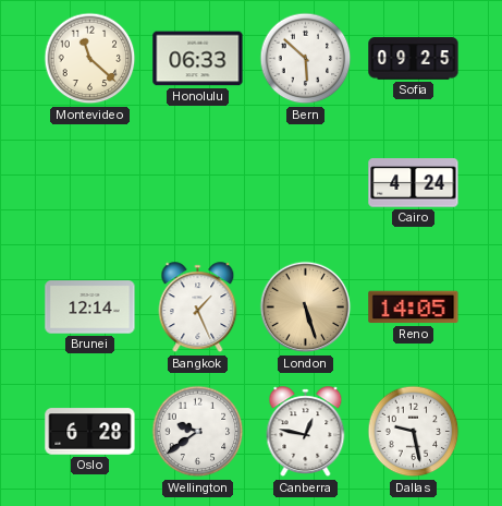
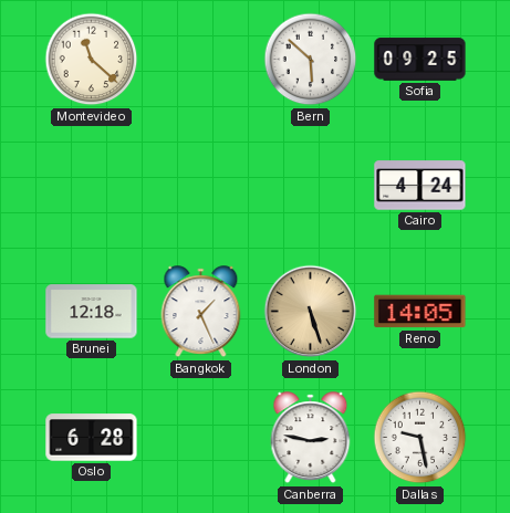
Honolulu: 06:33 -> none (198, 59)
Brunei: 12:14 -> 12:18 (92, 312)
Wellington: 9:39 -> none (198, 432)
Canberra: 12:47 -> 2:47 (311, 438)
